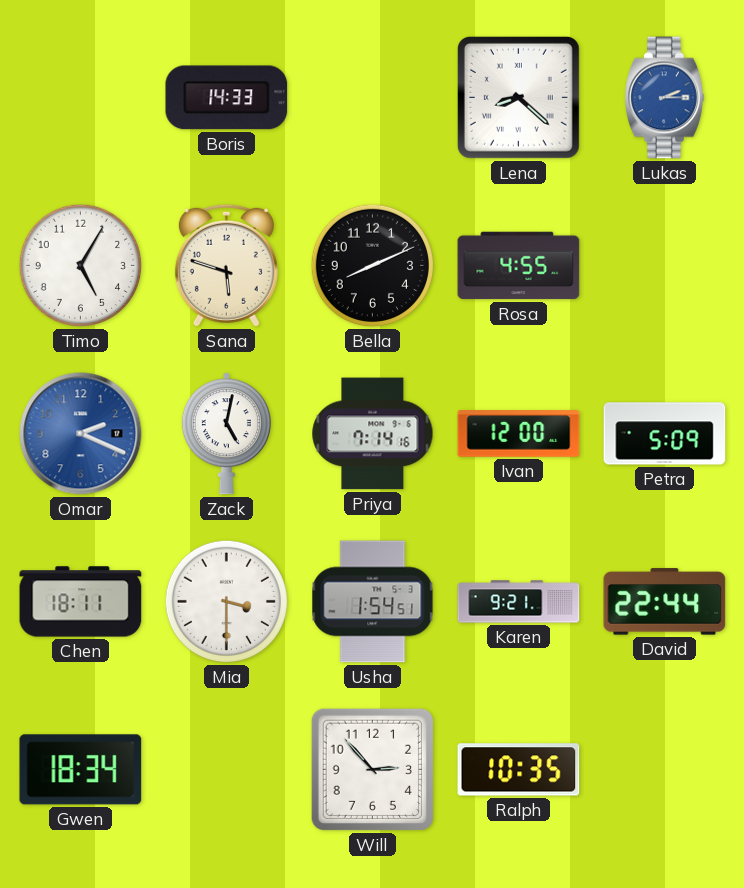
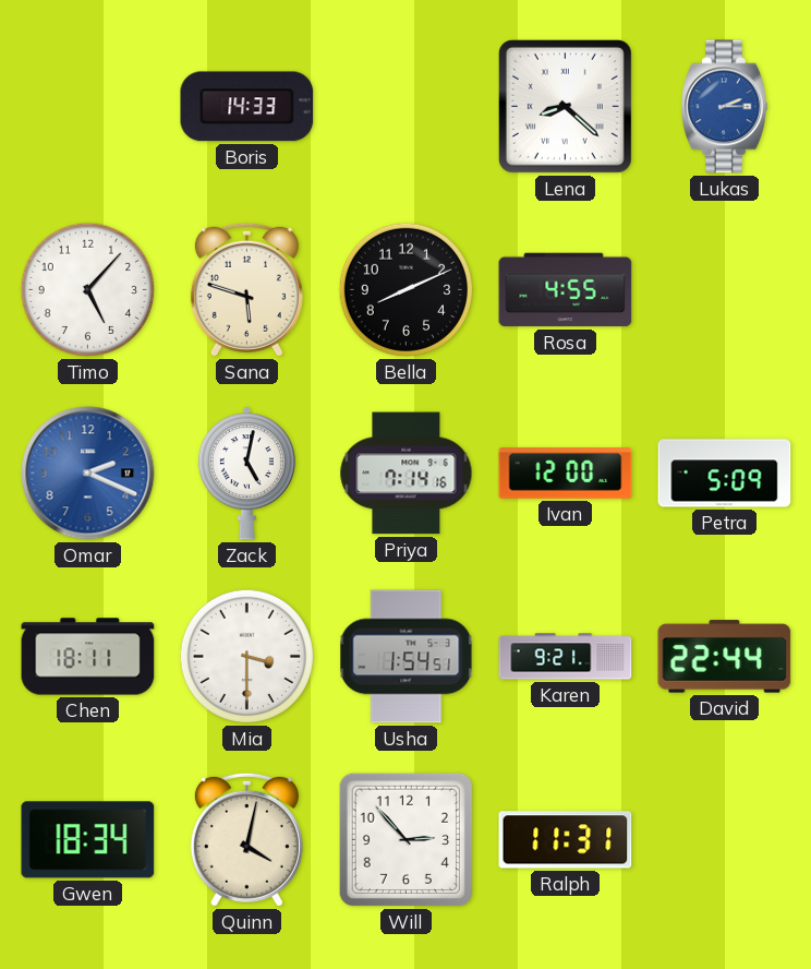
Timo: 5:05 -> 5:07 (87, 289)
Quinn: none -> 4:02 (246, 839)
Ralph: 10:35 -> 11:31 (566, 840)
